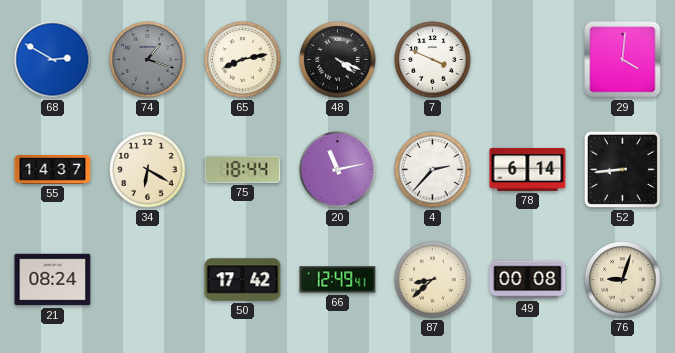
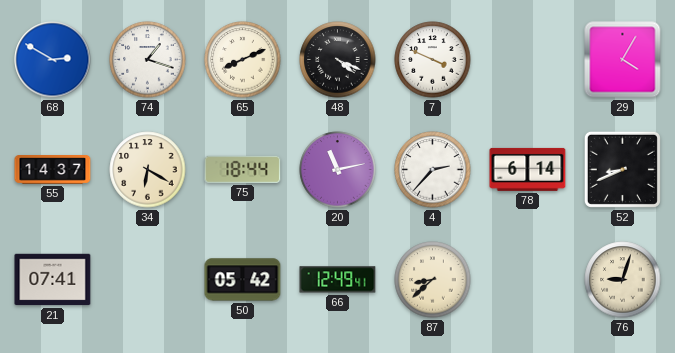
74 dial: grey -> white (148, 60)
65: 8:13 -> 8:11 (243, 60)
29: 4:01 -> 4:05 (623, 60)
52: 8:44 -> 8:41 (622, 169)
21: 08:24 -> 07:41 (53, 280)
50: 17:42 -> 05:42 (243, 280)
49: 00:08 -> none (528, 280)
